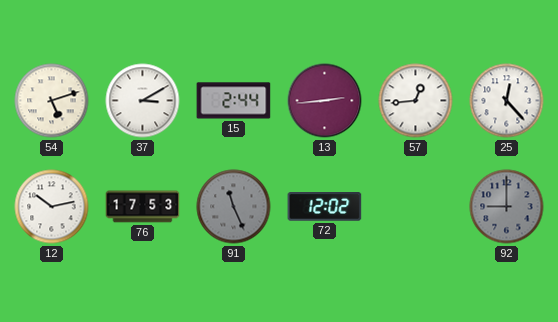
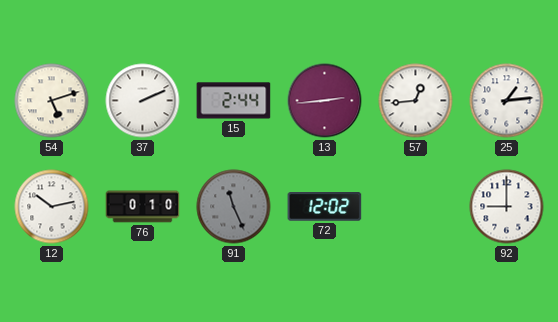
37: 3:10 -> 2:11 (143, 101)
25: 12:23 -> 1:14 (507, 101)
76: 17:53 -> 0:10 (143, 207)
92 dial: grey -> white (507, 207)
